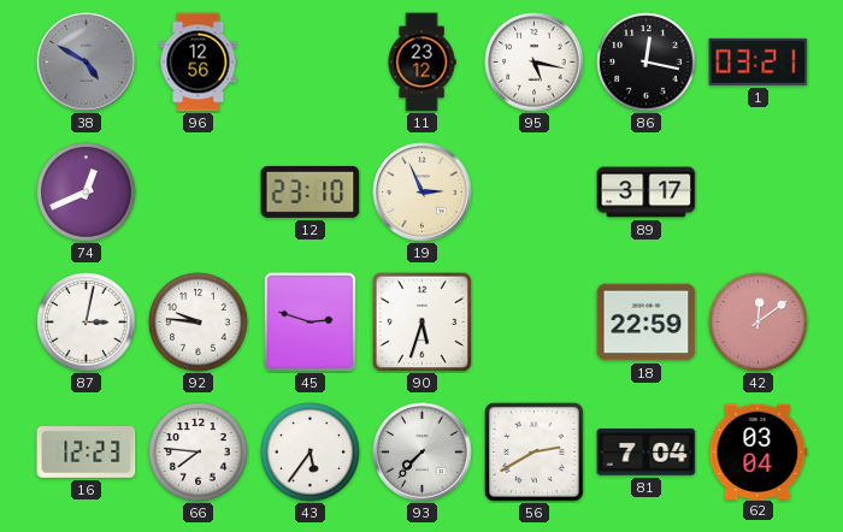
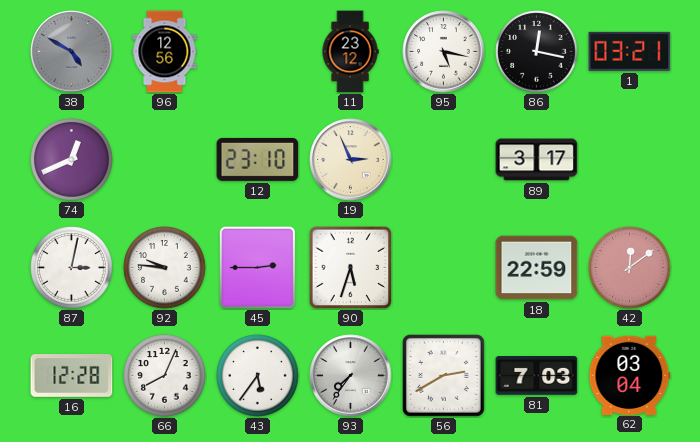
45: 2:48 -> 2:45 (258, 267)
16: 12:23 -> 12:28 (72, 376)
66: 7:46 -> 8:04 (165, 376)
93: 7:37 -> 7:36 (351, 376)
81: 7:04 -> 7:03 (537, 376)
